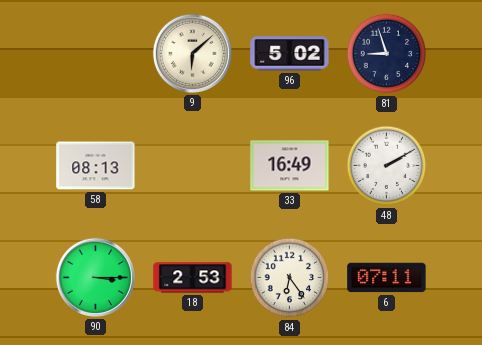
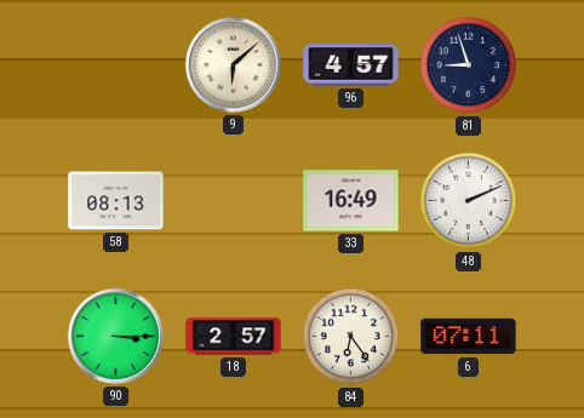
96: 5:02 -> 4:57 (351, 65)
48: 2:10 -> 2:11 (469, 201)
18: 2:53 -> 2:57 (234, 337)
